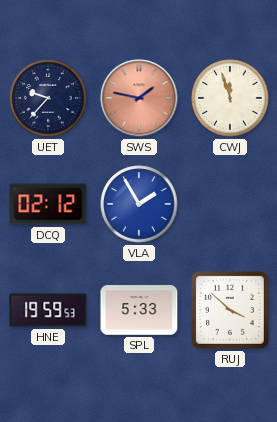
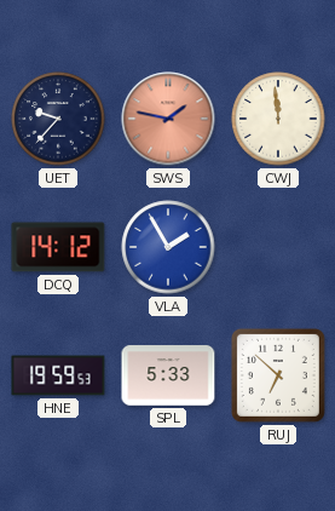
CWJ: 11:57 -> 11:59 (278, 119)
DCQ: 02:12 -> 14:12 (58, 247)
RUJ: 3:52 -> 6:52 (278, 375)
